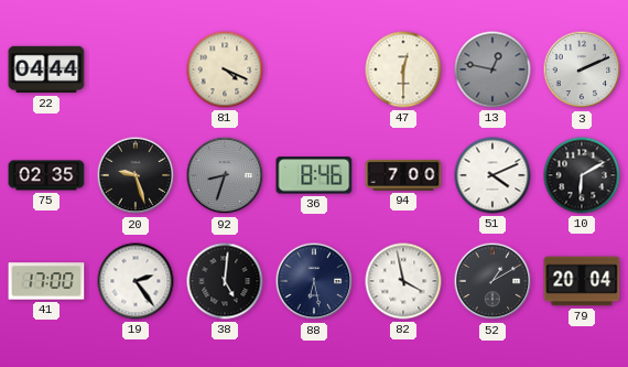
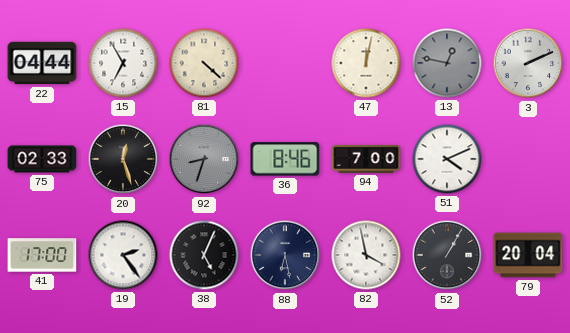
15: none -> 6:55 (123, 63)
81: 4:19 -> 4:22 (204, 63)
47: 12:30 -> 12:02 (366, 63)
75: 02:35 -> 02:33 (42, 159)
20: 9:27 -> 12:27 (123, 159)
10: 6:10 -> none (582, 175)
38: 5:01 -> 5:04 (204, 255)
52: 1:10 -> 1:05 (447, 255)
